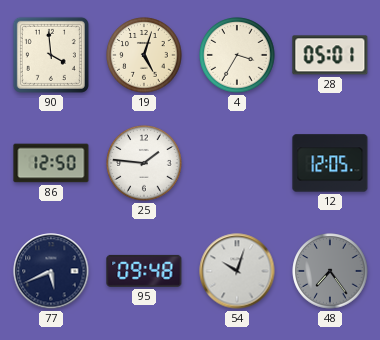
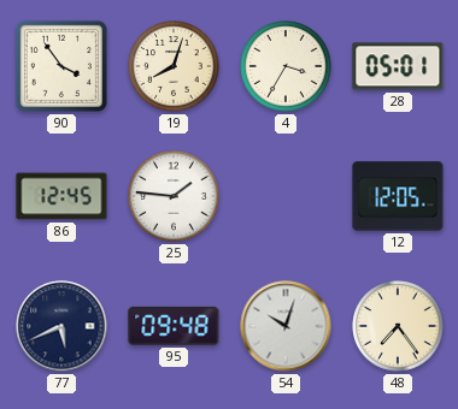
90: 3:59 -> 3:54 (61, 66)
19: 5:03 -> 8:03 (174, 66)
86: 12:50 -> 12:45 (61, 196)
48 dial: grey -> cream (398, 326)
